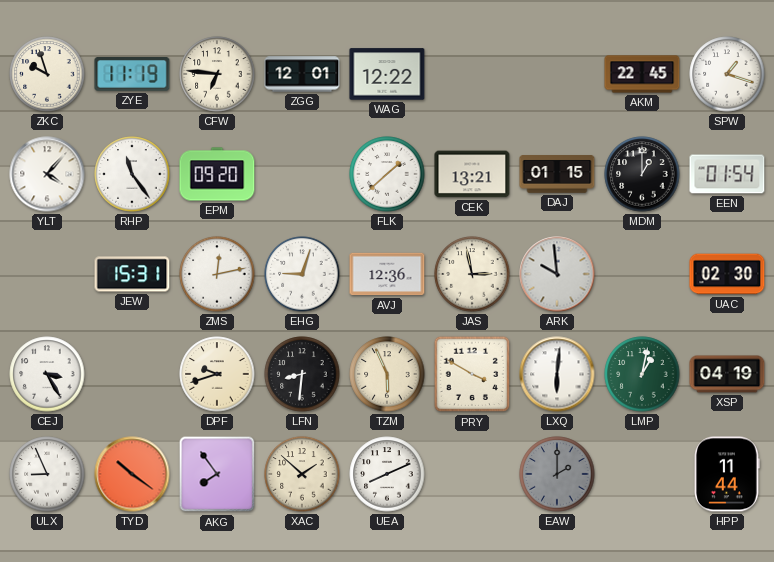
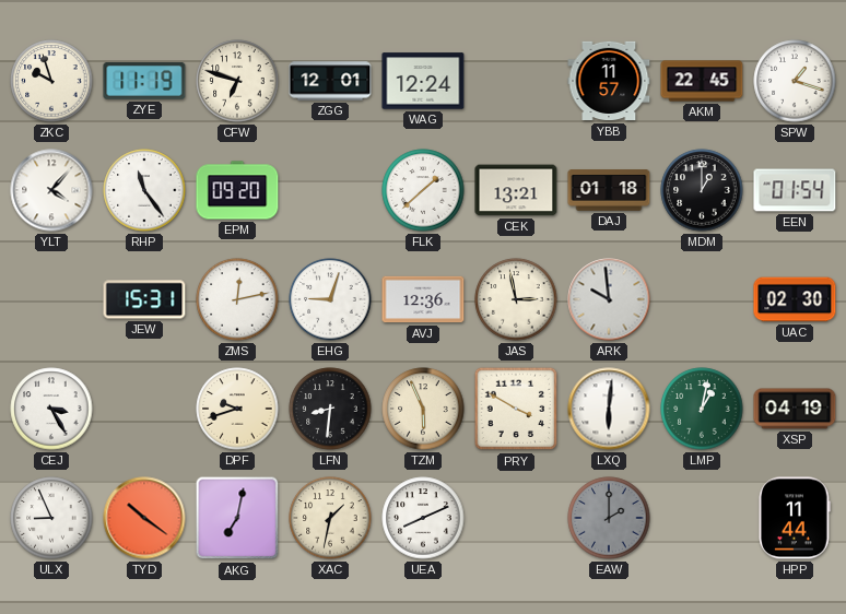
CFW: 6:46 -> 6:48 (237, 81)
WAG: 12:22 -> 12:24 (423, 81)
YBB: none -> 11:57 (609, 81)
DAJ: 01:15 -> 01:18 (609, 190)
AKG: 7:54 -> 7:02 (237, 518)
XAC: 1:52 -> 1:32 (330, 518)
